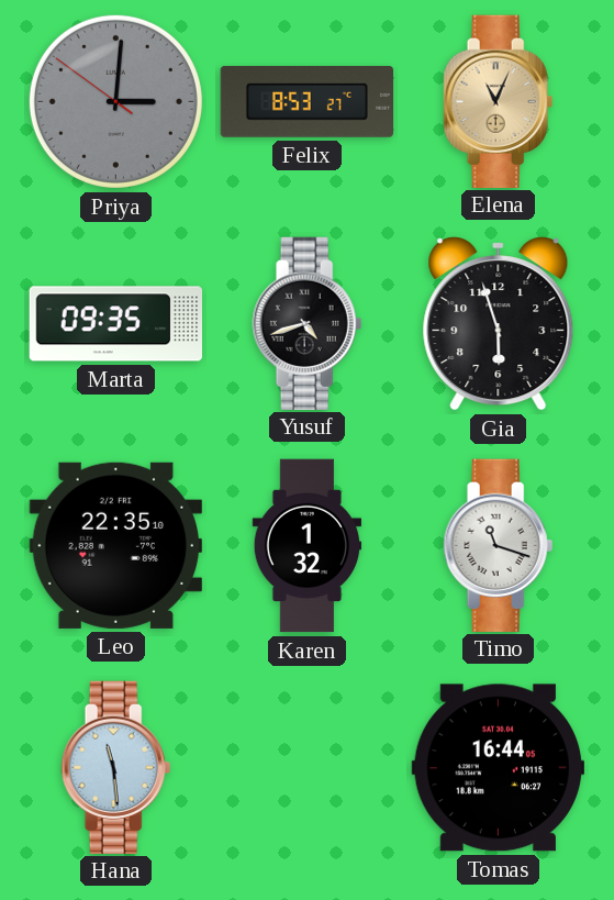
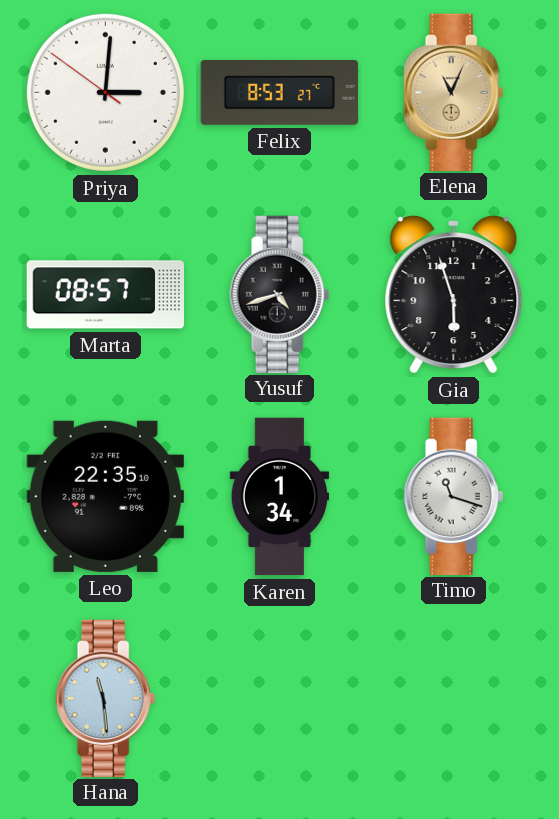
Priya dial: grey -> white (105, 92)
Marta: 09:35 -> 08:57 (105, 295)
Karen: 1:32 -> 1:34 (280, 497)
Tomas: 16:44 -> none (498, 768)
